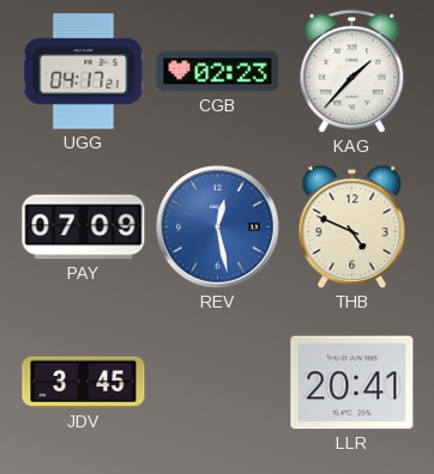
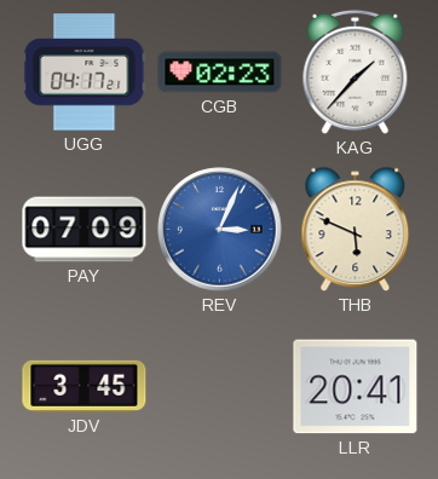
REV: 12:28 -> 3:04 (220, 230)
THB: 4:49 -> 5:49 (356, 230)
